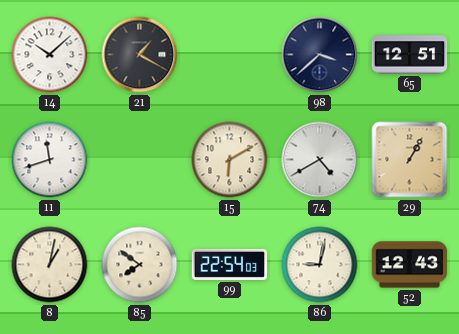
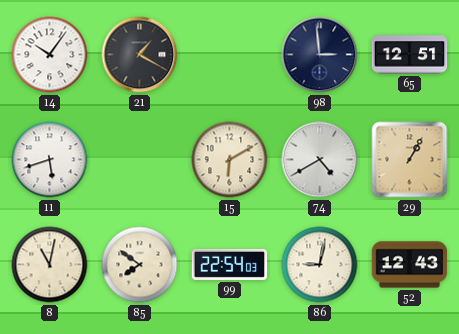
14: 10:08 -> 10:06 (50, 55)
98: 3:38 -> 2:59 (320, 55)
11: 11:42 -> 5:42 (50, 160)
8: 1:02 -> 11:02 (50, 265)
